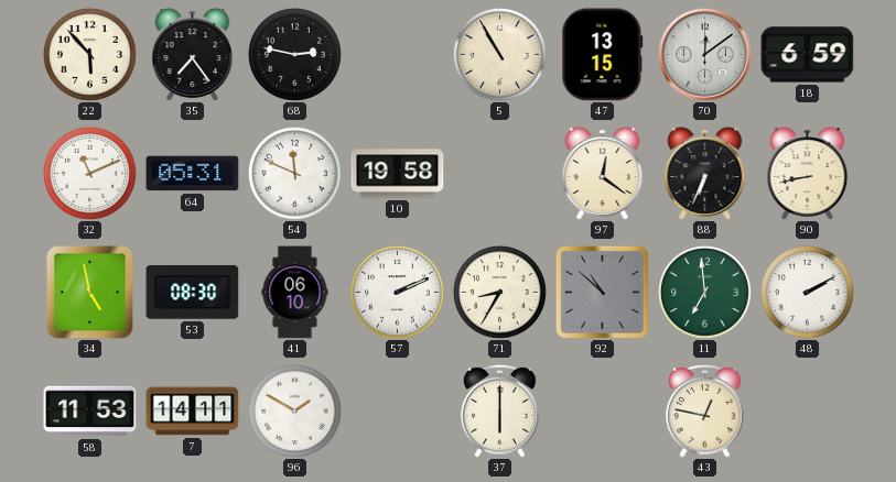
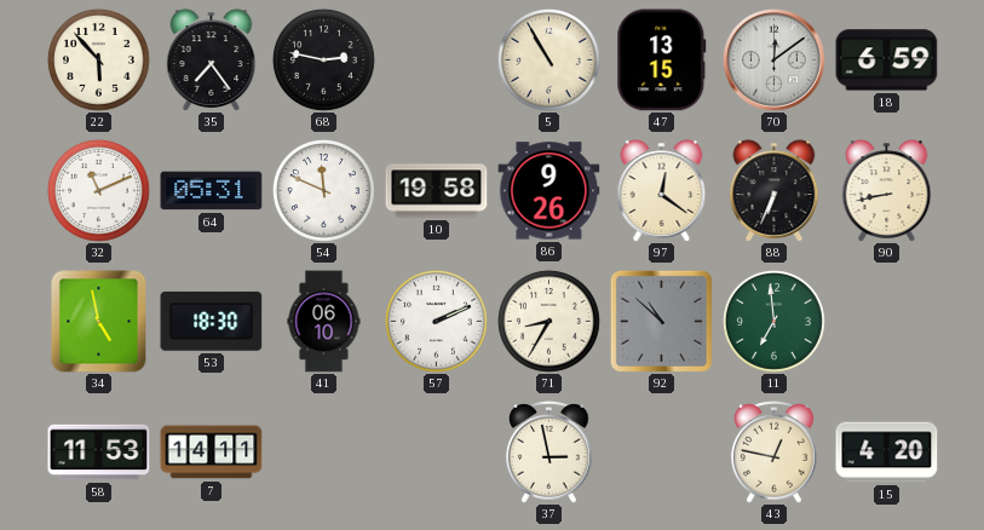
86: none -> 9:26 (549, 191)
53: 08:30 -> 18:30 (212, 321)
48: 2:10 -> none (807, 292)
96: 1:50 -> none (294, 410)
37: 6:00 -> 2:58 (549, 453)
15: none -> 4:20 (887, 453)
